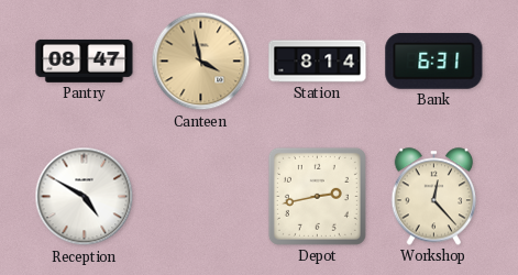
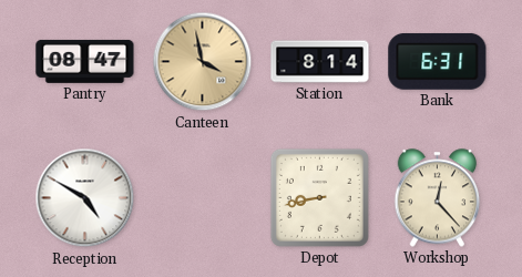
Depot: 2:43 -> 8:43 (319, 197)
